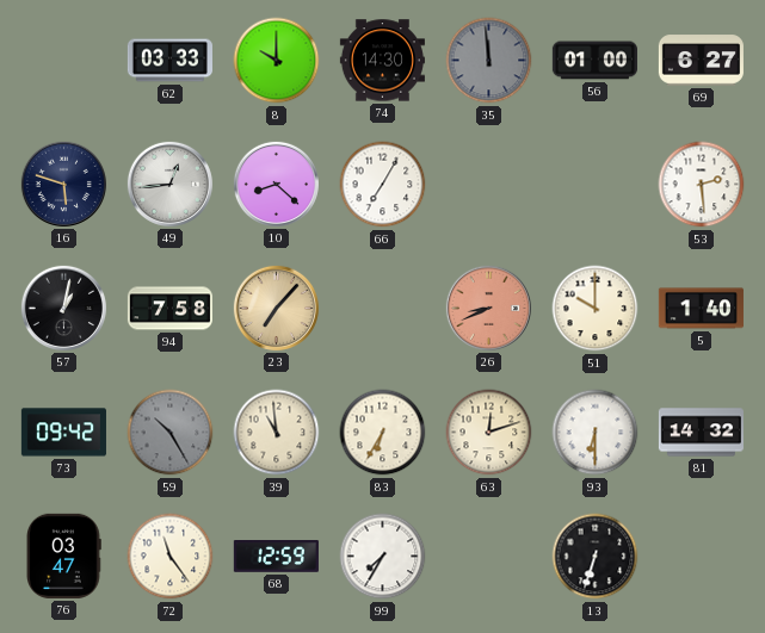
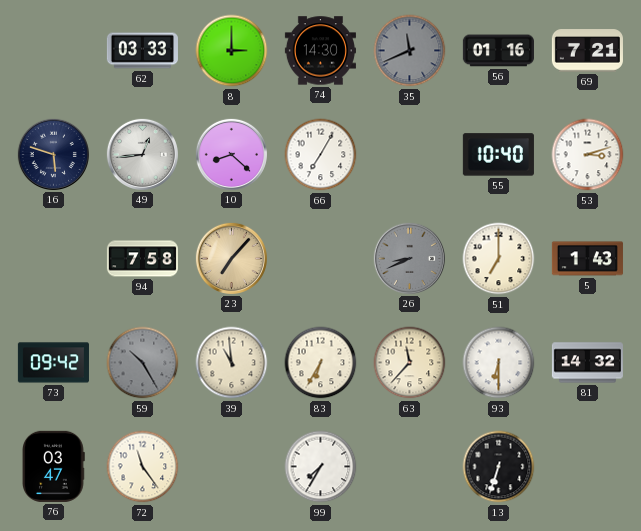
8: 10:00 -> 3:00 (232, 51)
35: 11:59 -> 11:41 (410, 51)
56: 01:00 -> 01:16 (498, 51)
69: 6:27 -> 7:21 (587, 51)
55: none -> 10:40 (498, 155)
53: 2:29 -> 3:12 (588, 155)
57: 1:02 -> none (63, 308)
26 dial: salmon -> grey (409, 258)
51: 10:00 -> 7:00 (499, 259)
5: 1:40 -> 1:43 (587, 259)
63: 12:12 -> 11:37 (410, 363)
68: 12:59 -> none (276, 557)
